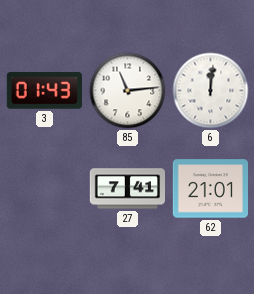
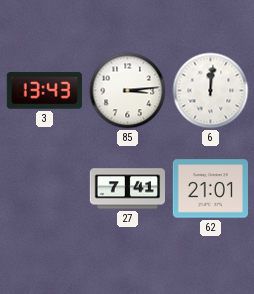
3: 01:43 -> 13:43 (44, 91)
85: 11:14 -> 3:14 (128, 91)
